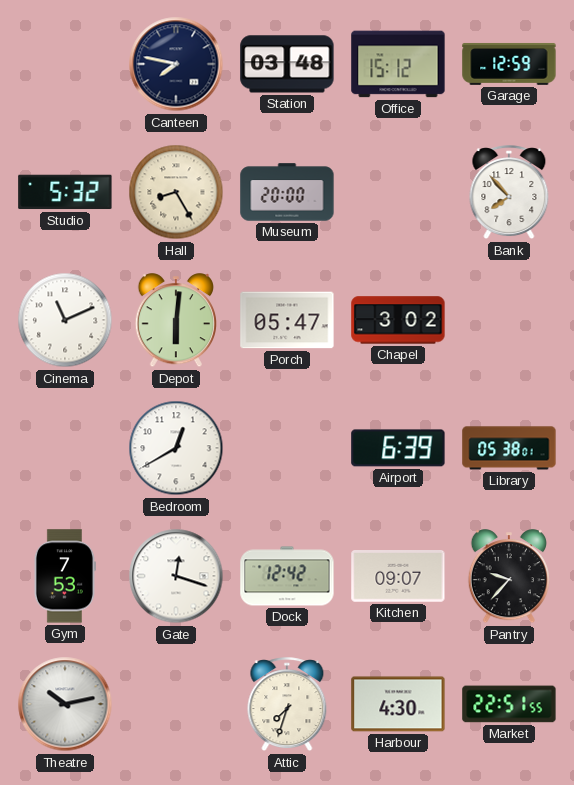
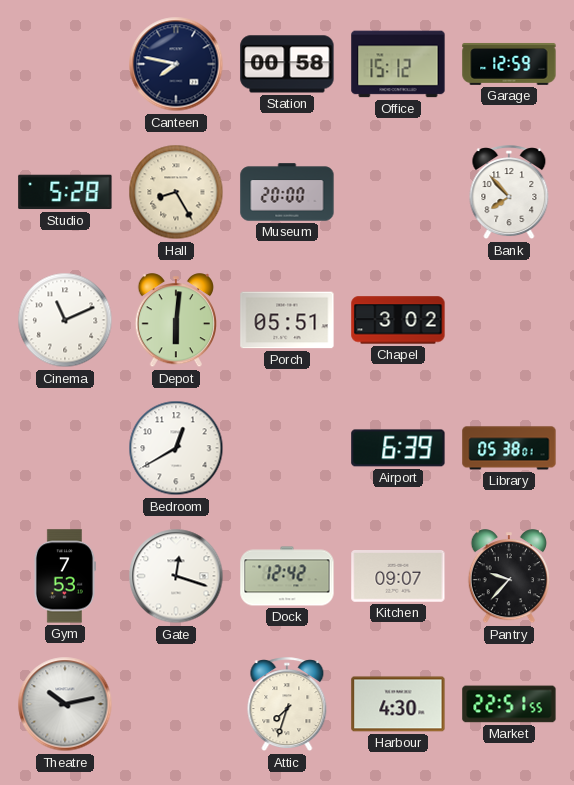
Station: 03:48 -> 00:58 (287, 64)
Studio: 5:32 -> 5:28 (65, 192)
Porch: 05:47 -> 05:51 (287, 320)
